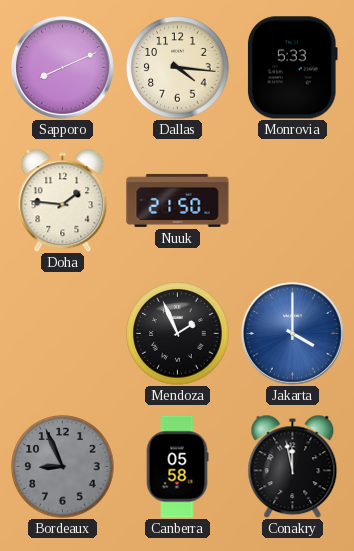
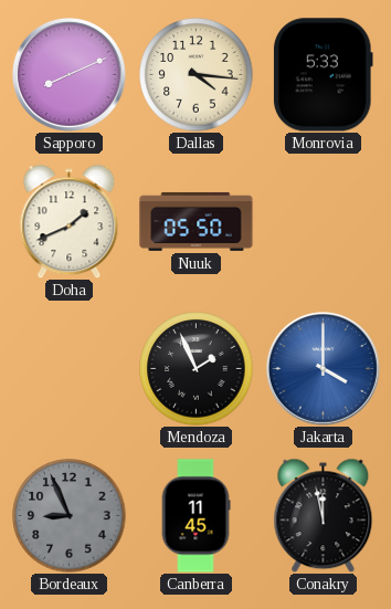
Doha: 1:46 -> 1:41 (70, 221)
Nuuk: 21:50 -> 05:50 (197, 221)
Canberra: 05:58 -> 11:45 (196, 516)
